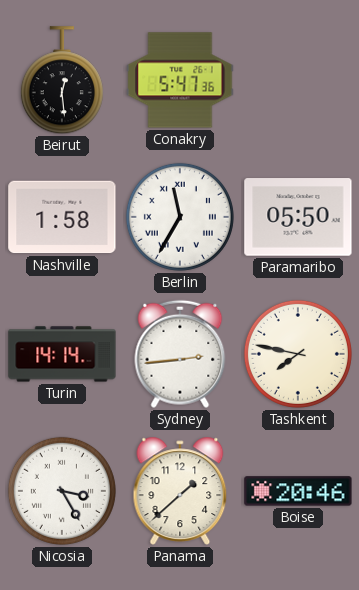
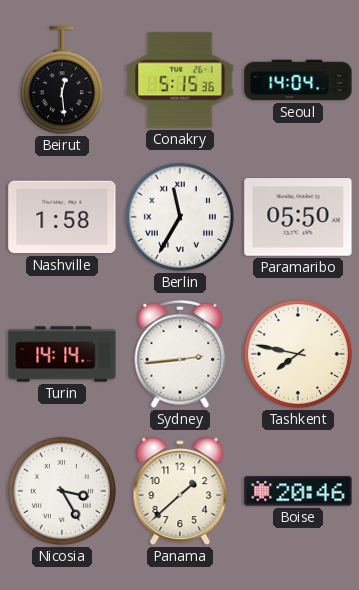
Conakry: 5:47 -> 5:15 (180, 80)
Seoul: none -> 14:04 (298, 80)
